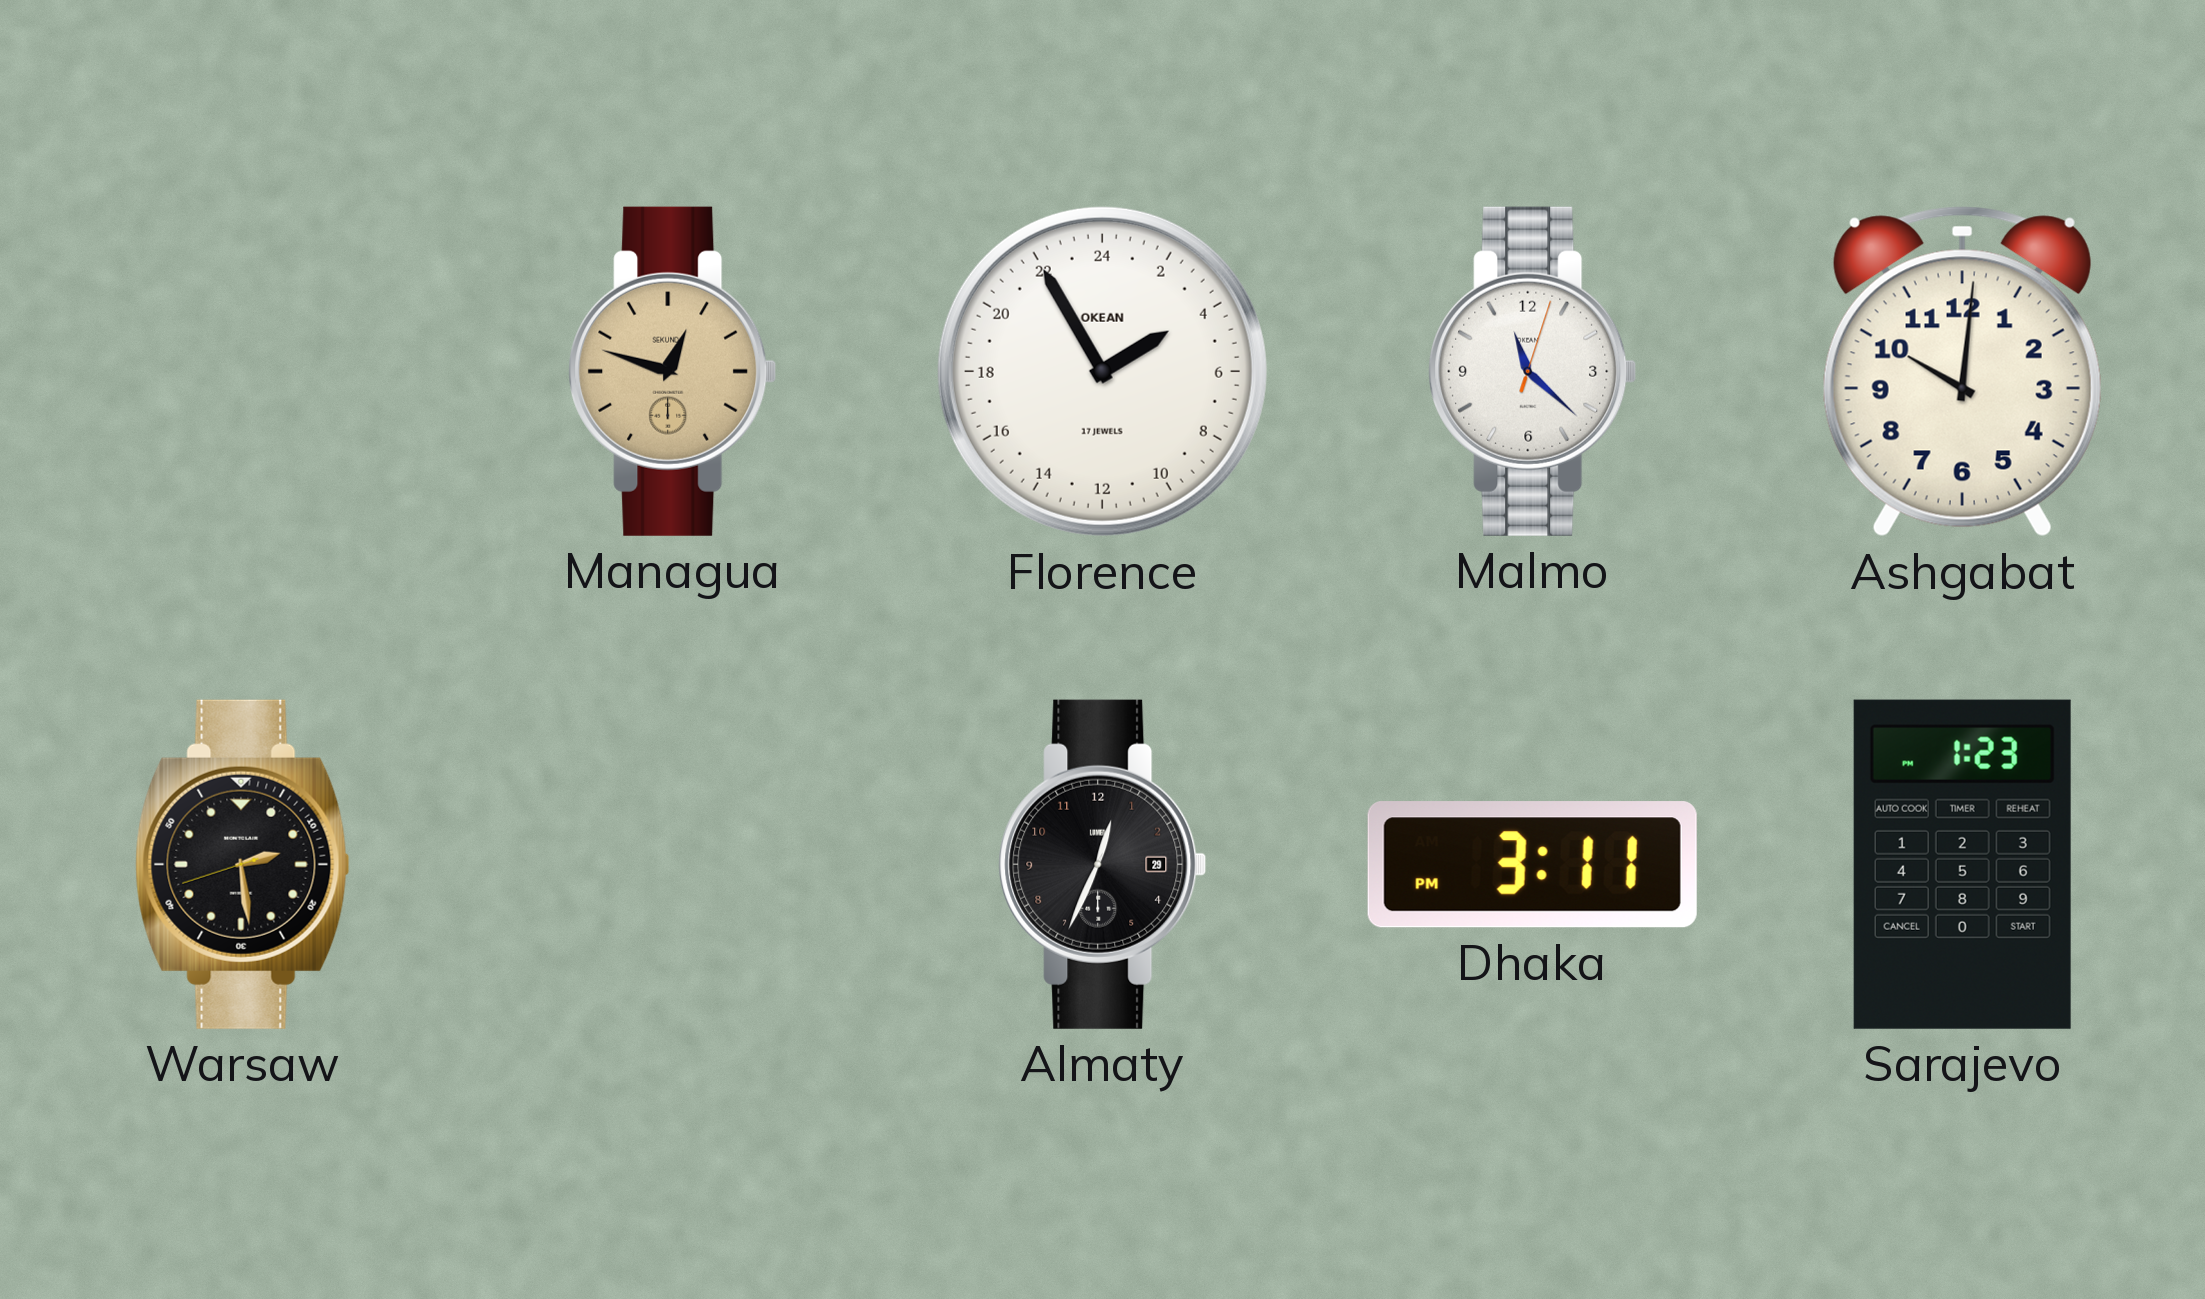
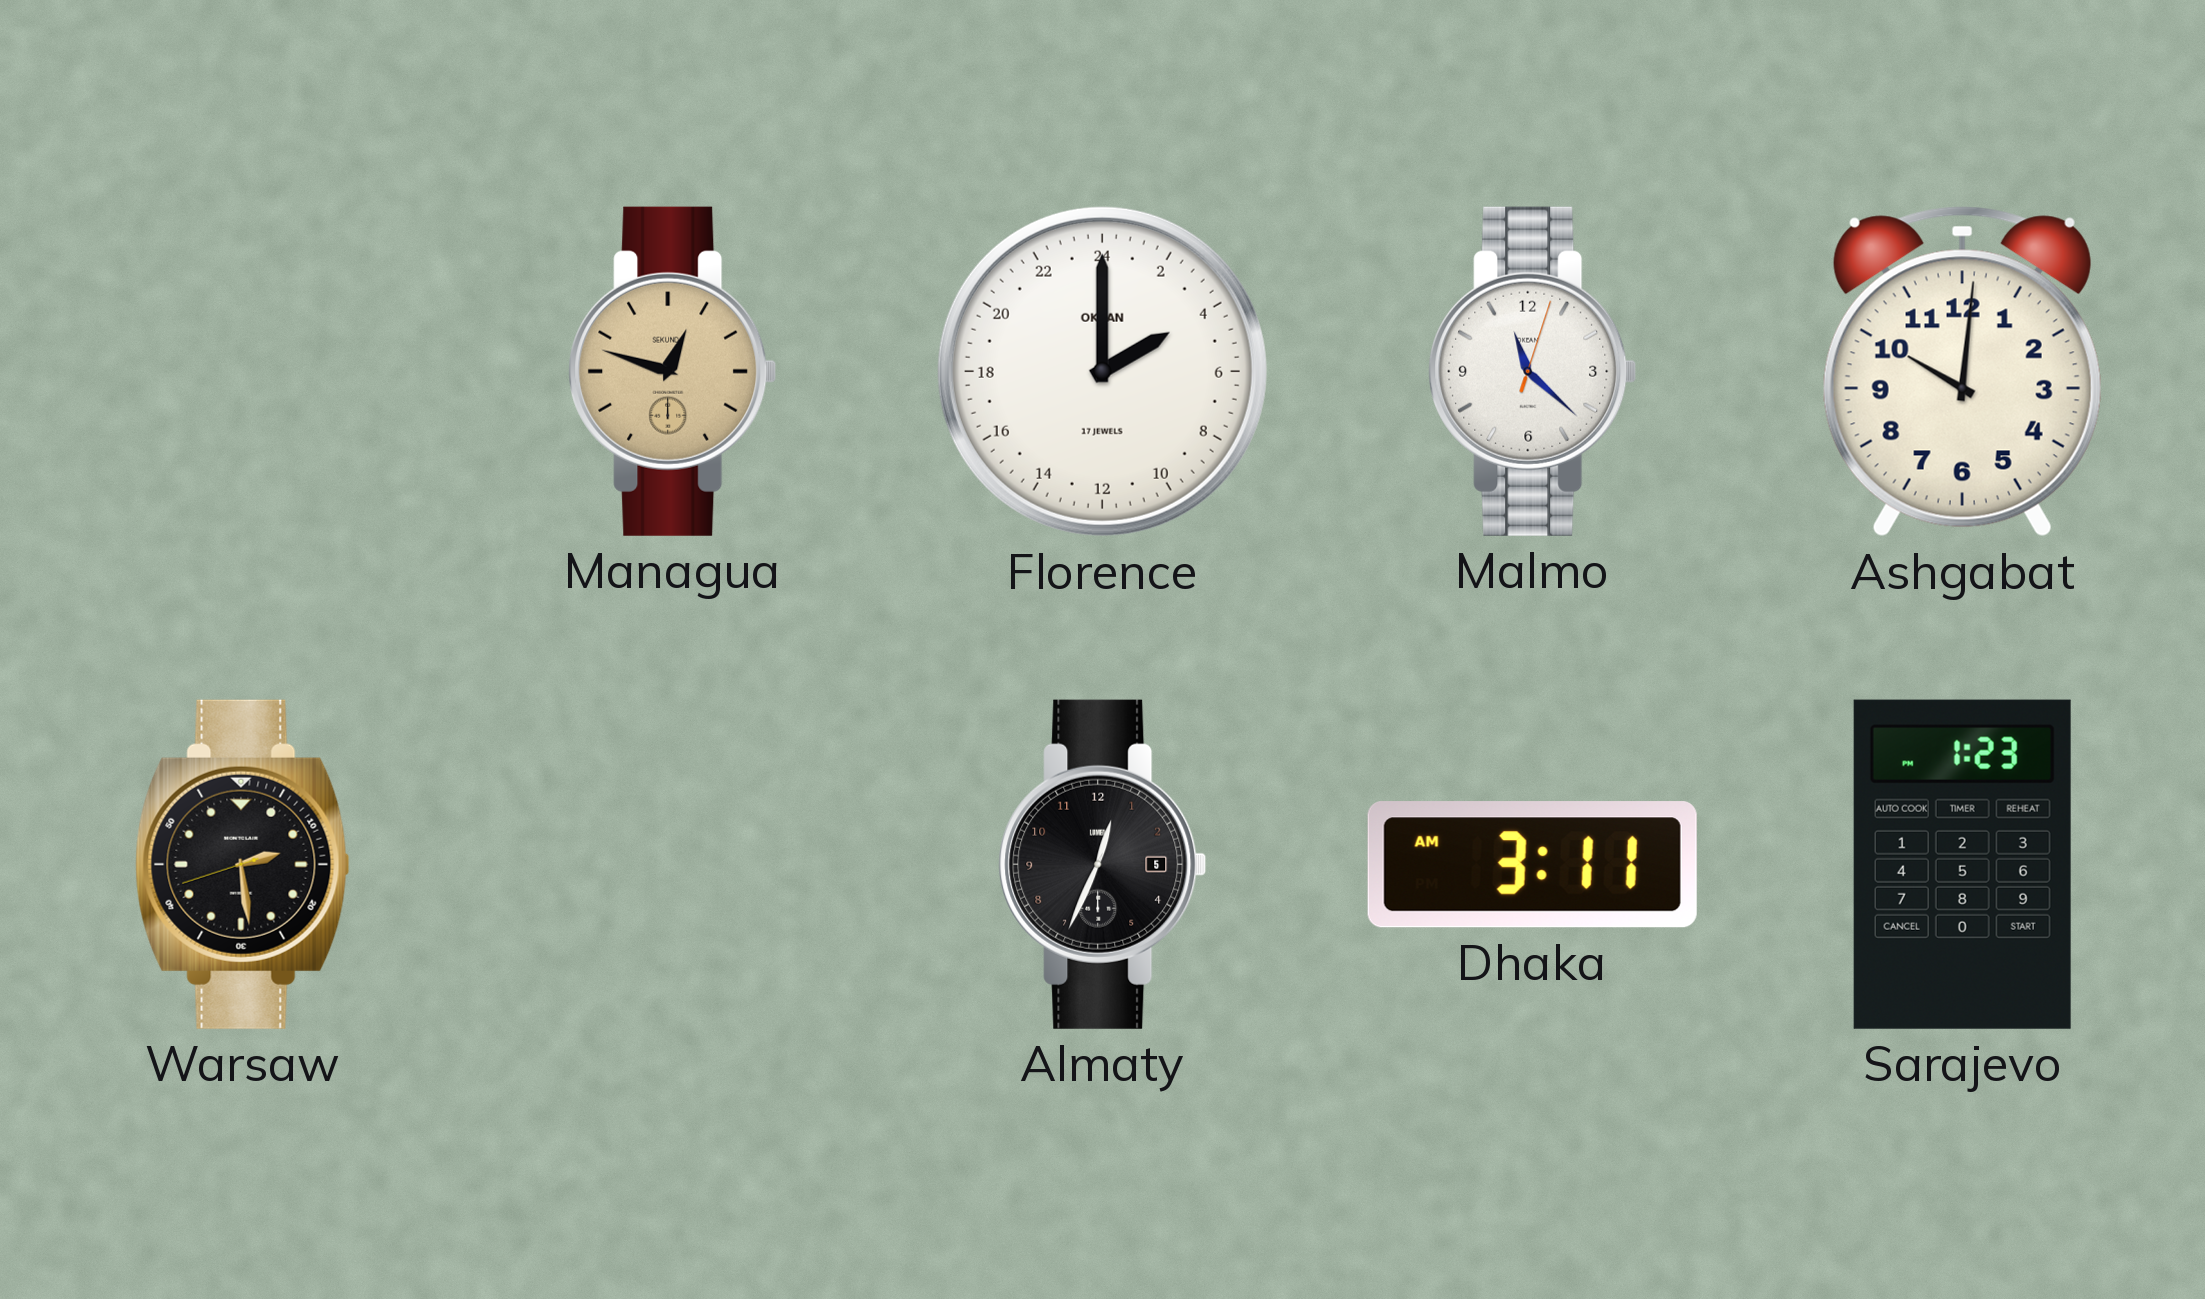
Florence: 3:55 -> 4:00 (1102, 371)
Almaty date: 29 -> 5 (1103, 864)
Dhaka: 3:11 PM -> 3:11 AM (1532, 865)
